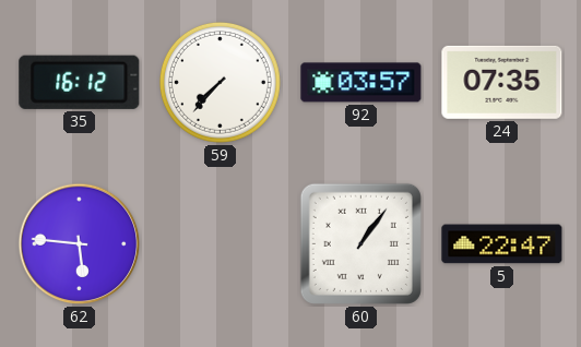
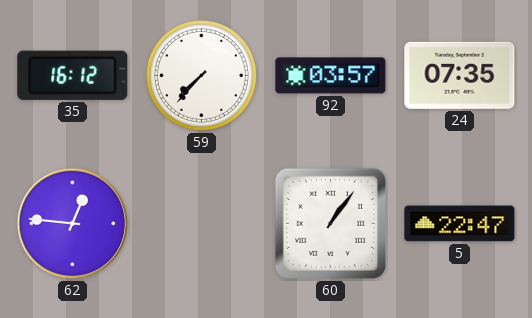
62: 5:46 -> 12:46 (73, 224)
